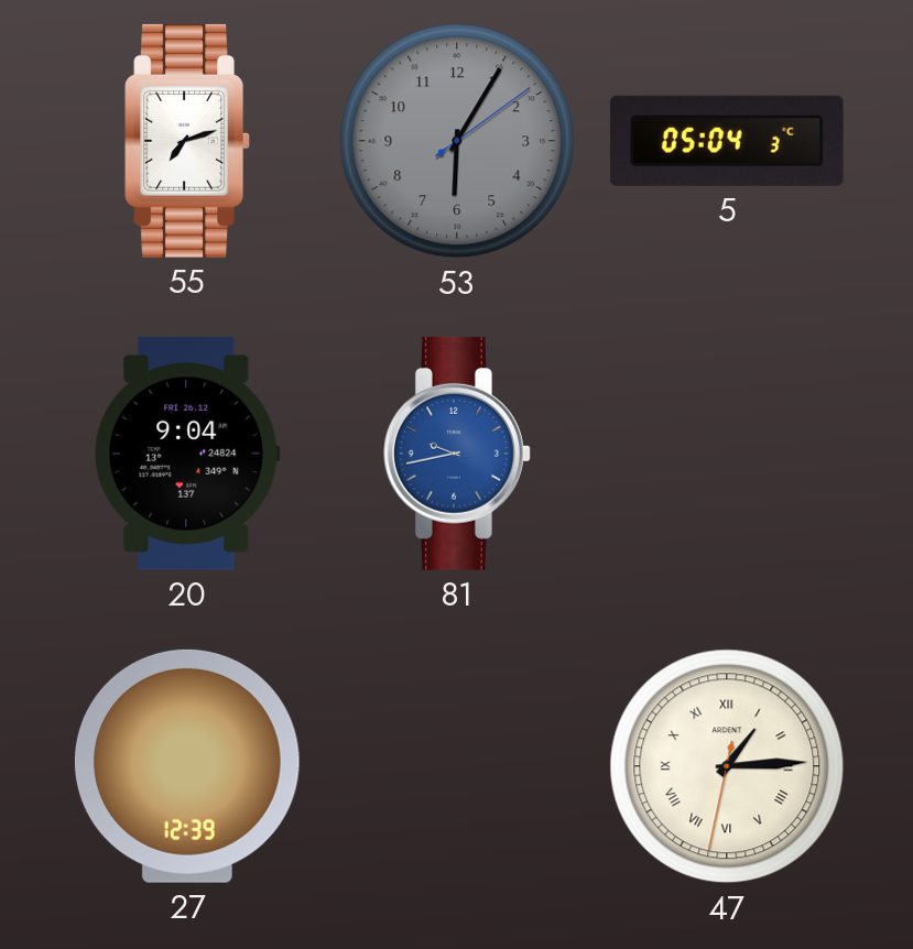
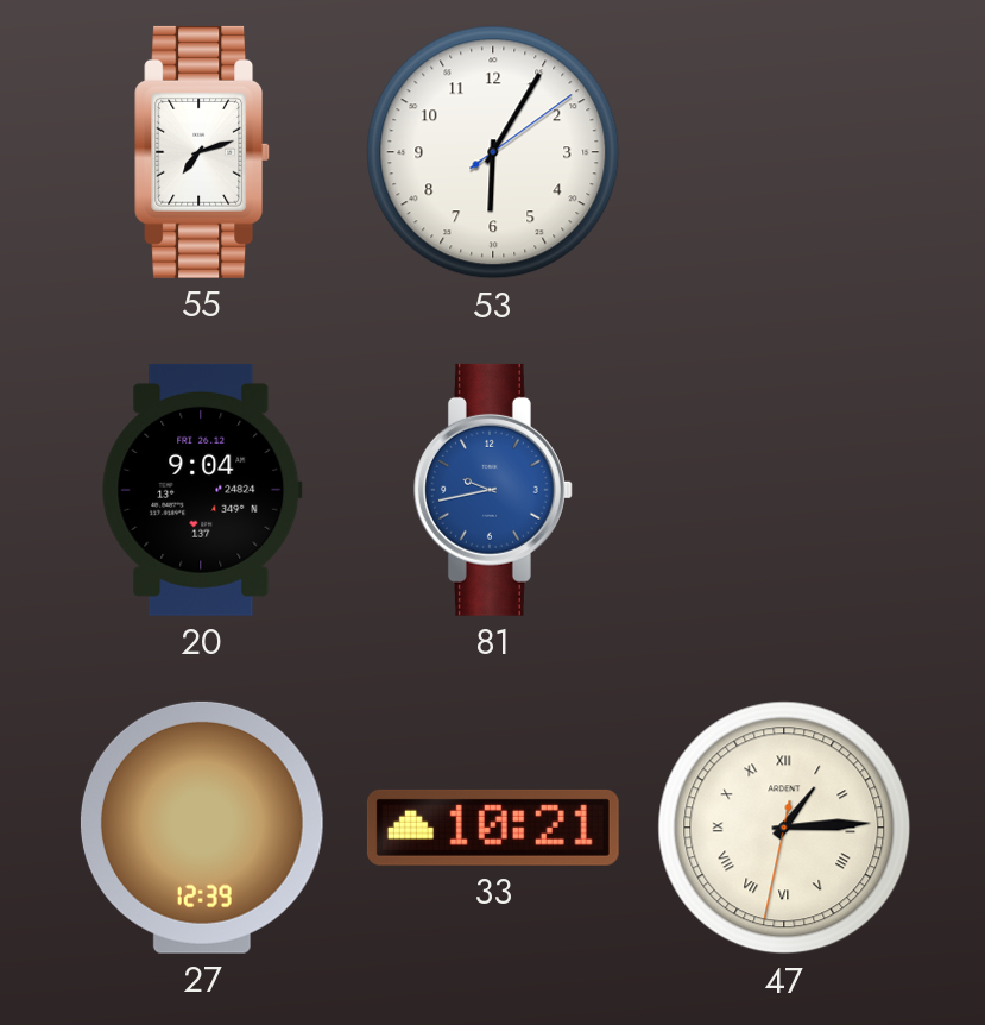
53 dial: grey -> white (493, 152)
5: 05:04 -> none (727, 141)
33: none -> 10:21 (493, 828)
